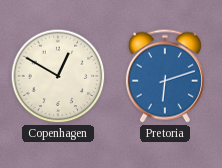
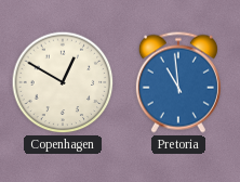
Pretoria: 6:12 -> 10:59 (178, 82)
